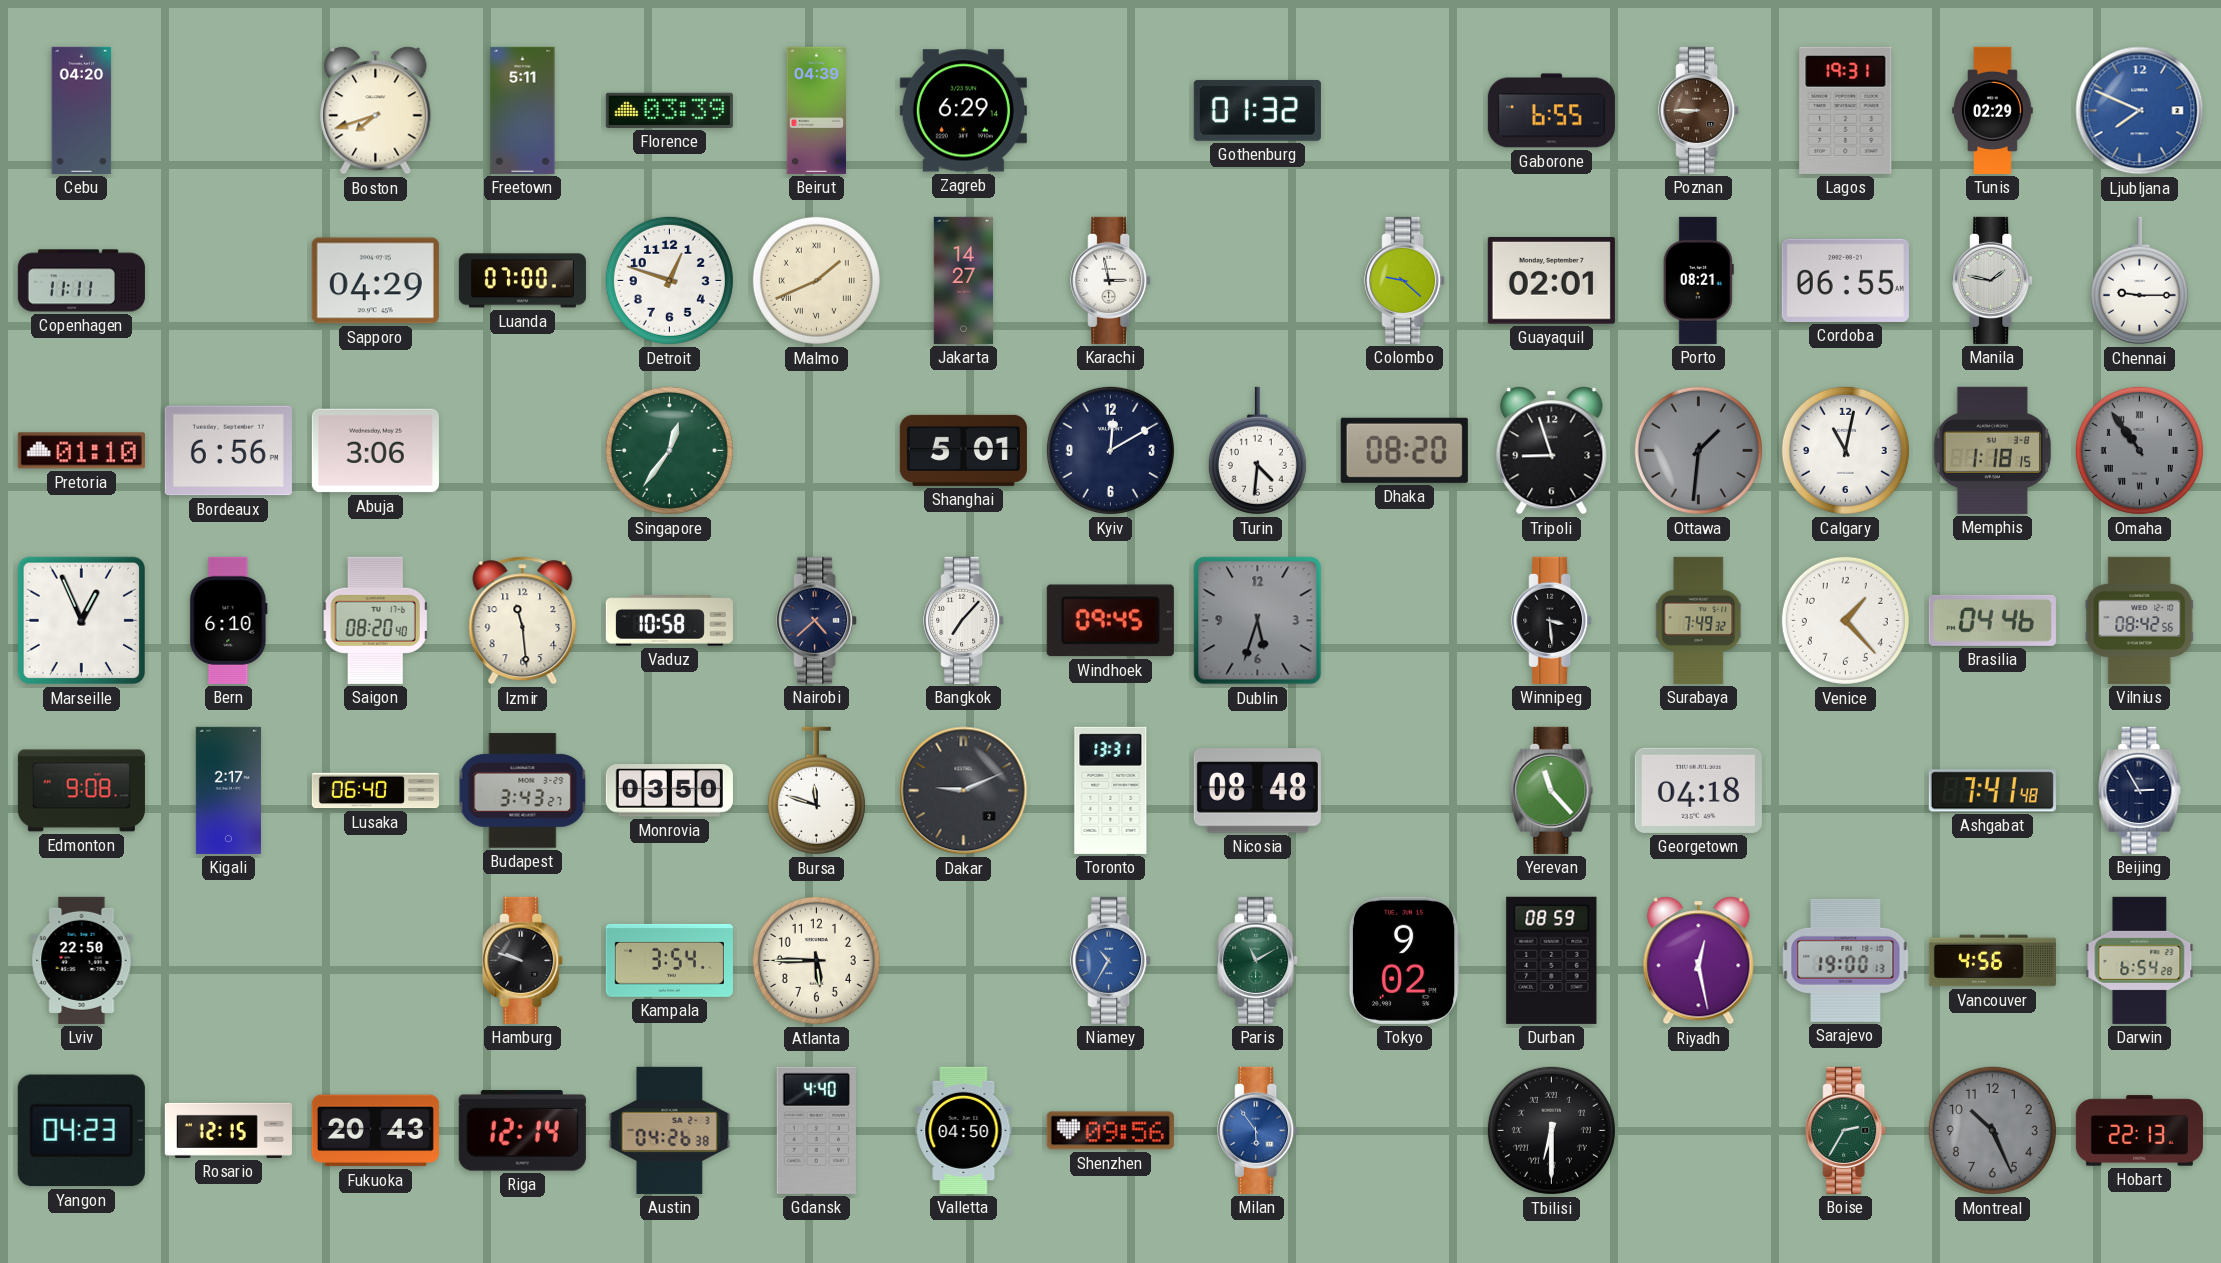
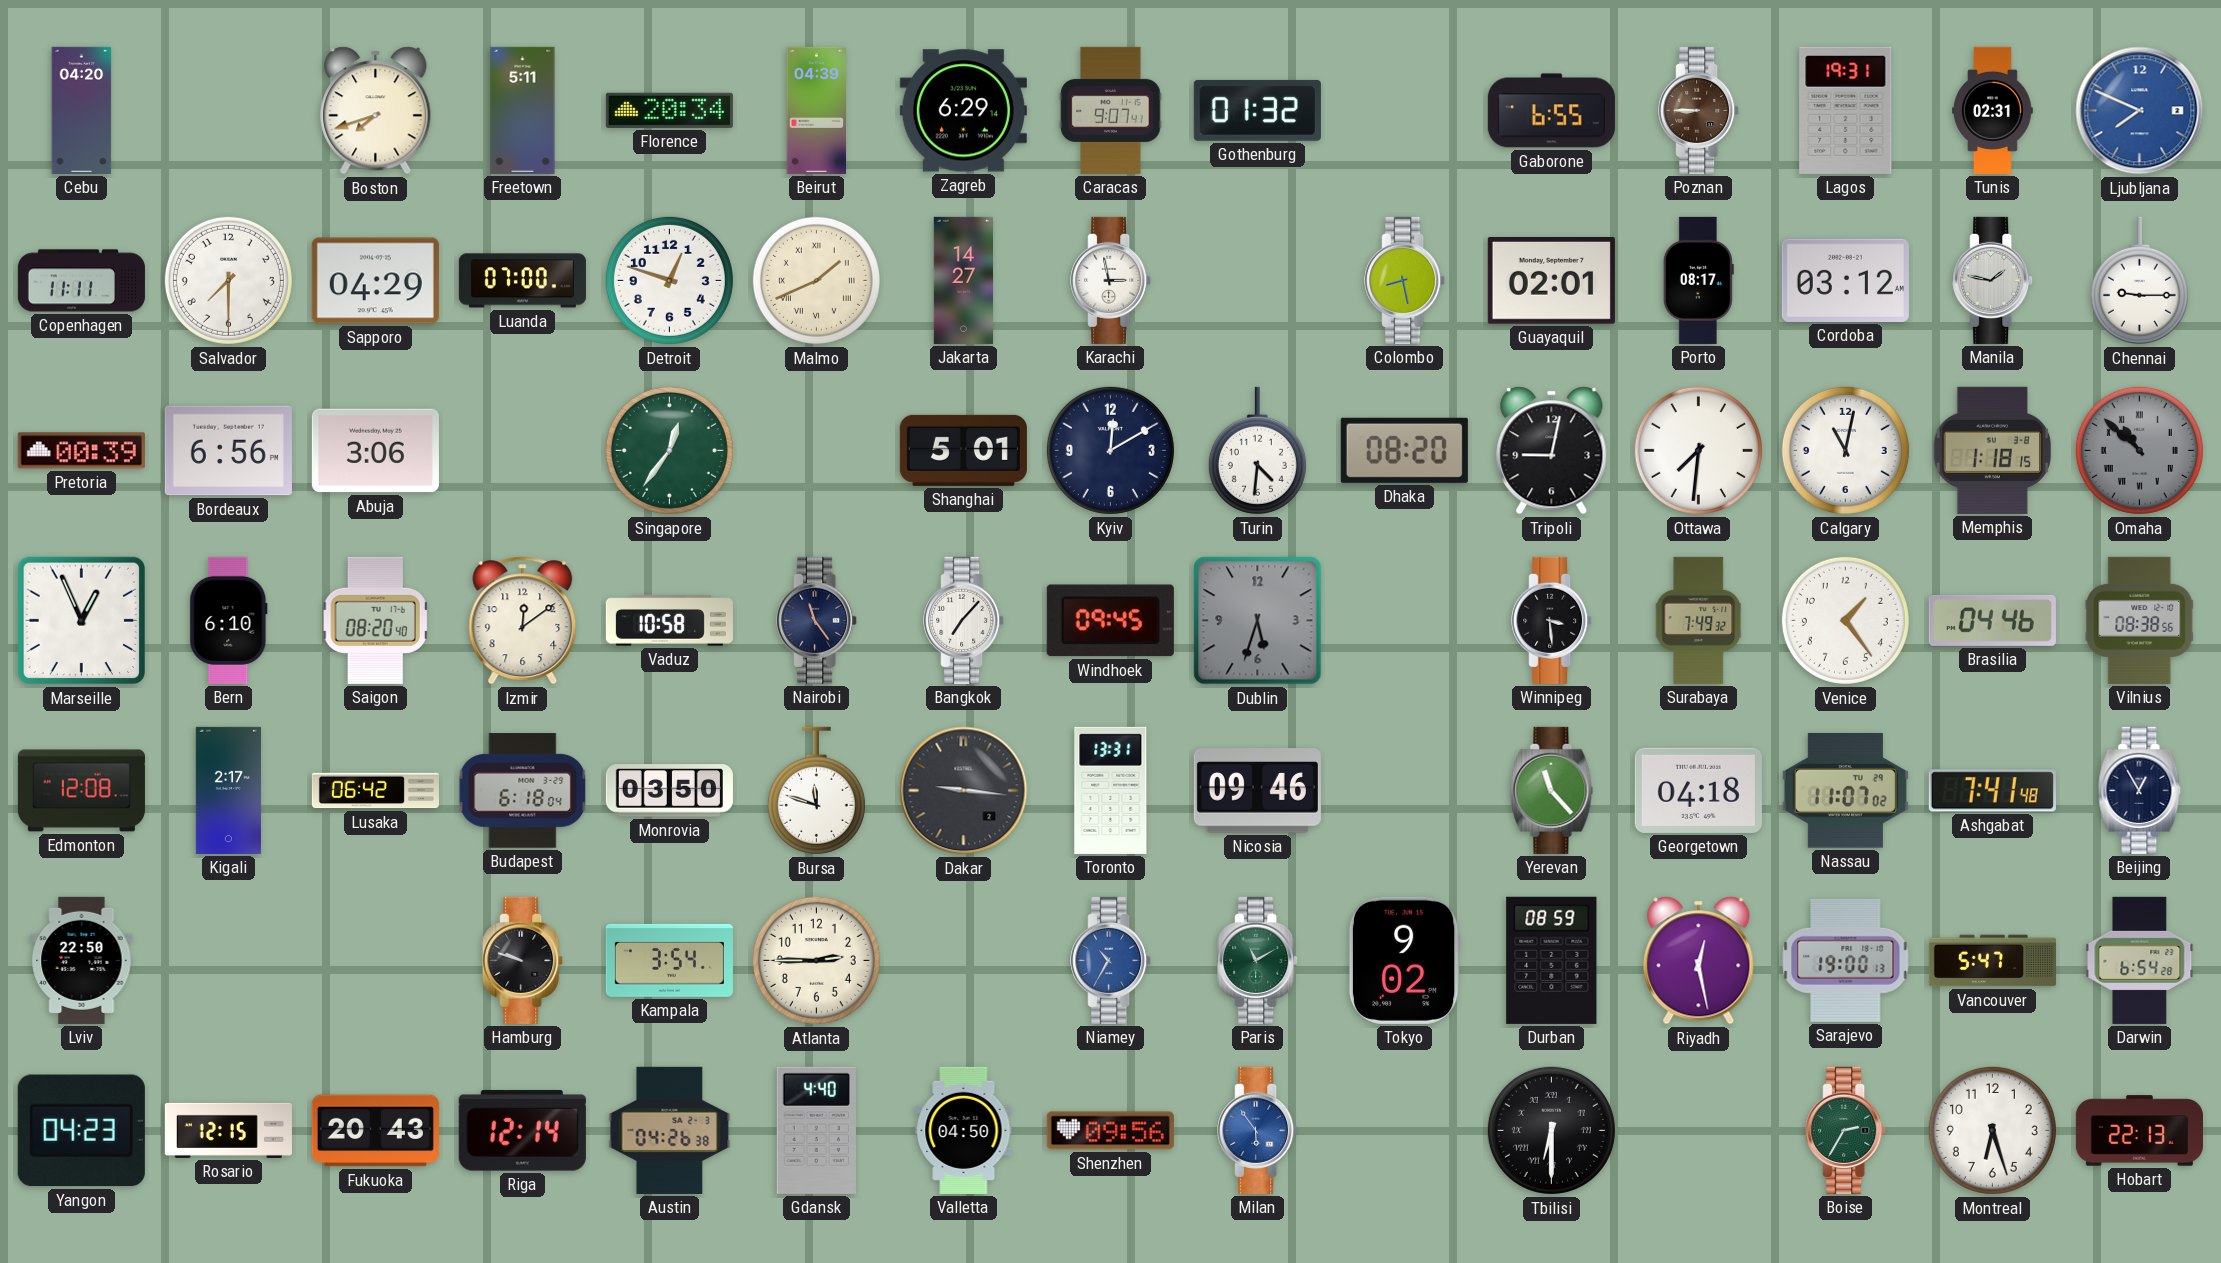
Florence: 03:39 -> 20:34 (669, 110)
Caracas: none -> 9:07 (1111, 110)
Tunis: 02:29 -> 02:31 (1993, 110)
Salvador: none -> 7:30 (228, 280)
Colombo: 9:22 -> 8:28 (1405, 280)
Porto: 08:21 -> 08:17 (1698, 280)
Cordoba: 06:55 -> 03:12 (1845, 280)
Pretoria: 01:10 -> 00:39 (81, 451)
Tripoli: 8:57 -> 9:02 (1552, 451)
Ottawa: 1:31 -> 7:31 (1698, 450)
Ottawa dial: grey -> white (1698, 450)
Omaha: 10:54 -> 10:52 (2139, 450)
Izmir: 11:29 -> 12:09 (523, 621)
Nairobi: 4:38 -> 11:24 (817, 620)
Venice: 1:23 -> 1:24 (1845, 620)
Vilnius: 08:42 -> 08:38 (2140, 620)
Edmonton: 9:08 -> 12:08 (81, 791)
Lusaka: 06:40 -> 06:42 (375, 791)
Budapest: 3:43 -> 6:18 (523, 791)
Dakar: 9:11 -> 9:16 (964, 791)
Nicosia: 08:48 -> 09:46 (1257, 791)
Nassau: none -> 11:07 (1845, 791)
Beijing: 2:55 -> 12:55 (2140, 790)
Atlanta: 5:45 -> 2:45 (816, 960)
Vancouver: 4:56 -> 5:47 (1992, 961)
Montreal: 10:26 -> 6:27 (1992, 1130)
Montreal dial: grey -> white (1992, 1130)
